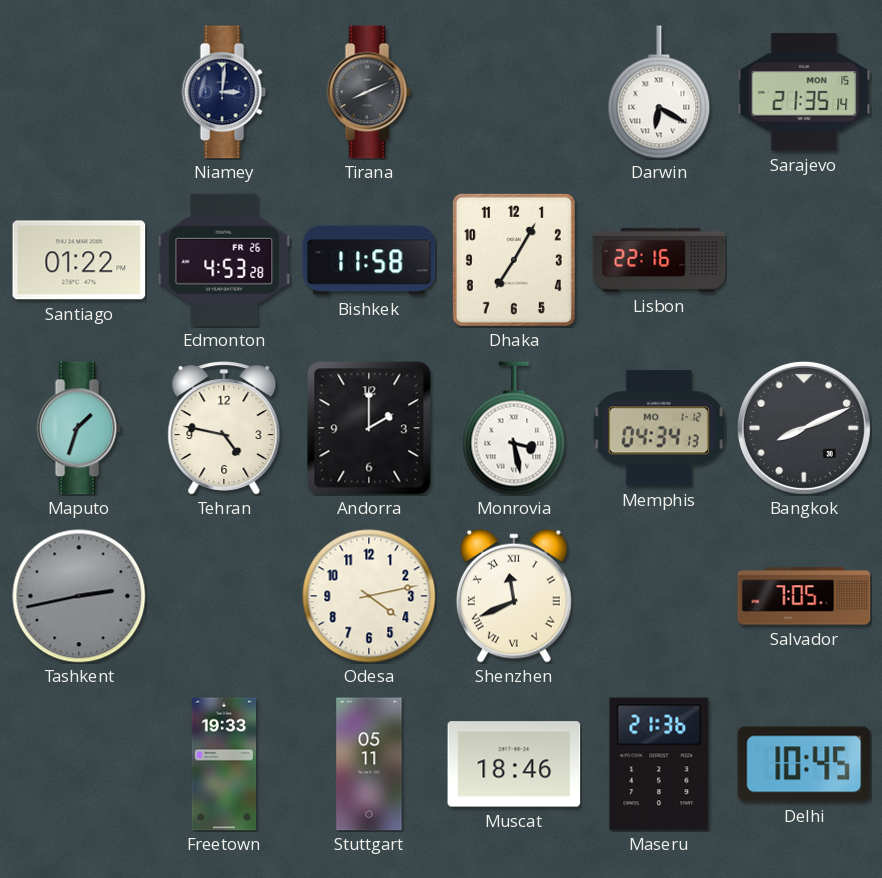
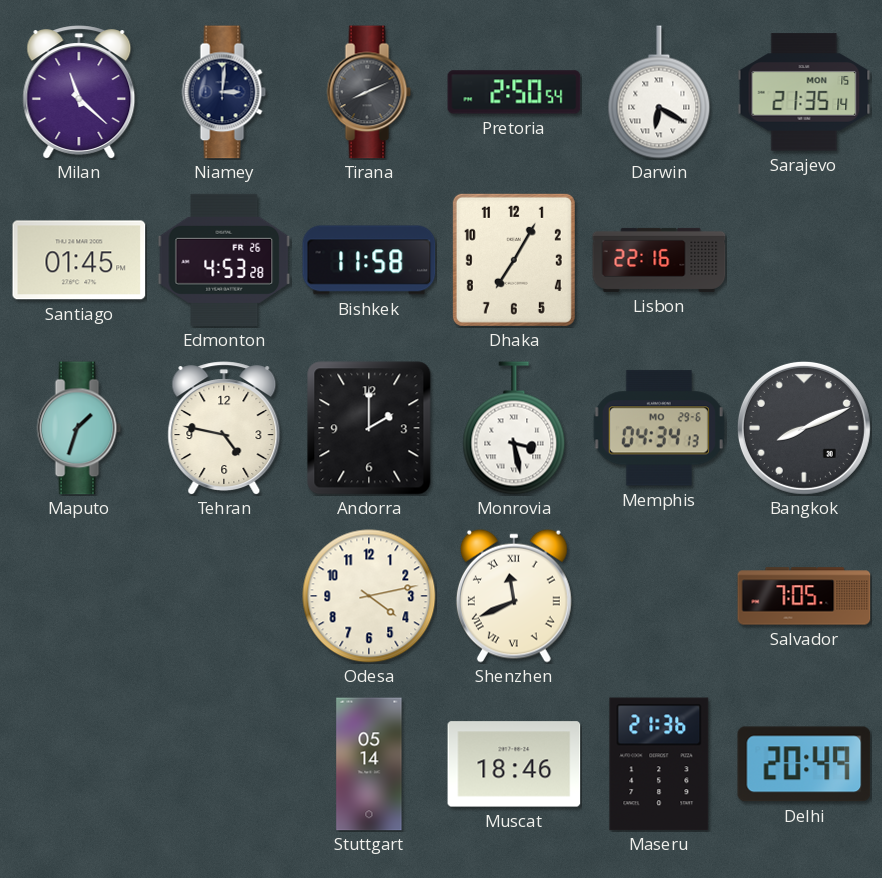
Milan: none -> 11:22 (79, 92)
Pretoria: none -> 2:50 (514, 92)
Santiago: 01:22 -> 01:45 (79, 260)
Memphis date: MO 1-12 -> MO 29-6 (659, 428)
Tashkent: 2:43 -> none (79, 596)
Freetown: 19:33 -> none (224, 764)
Stuttgart: 05:11 -> 05:14 (369, 764)
Delhi: 10:45 -> 20:49 (804, 764)
